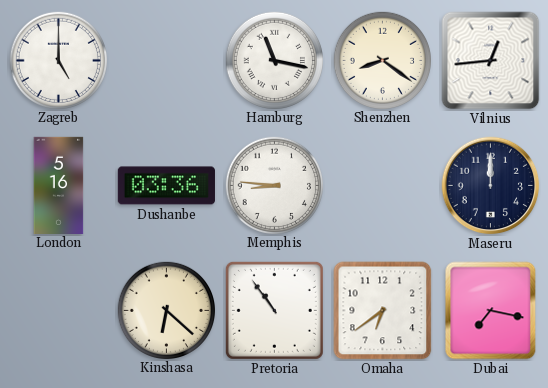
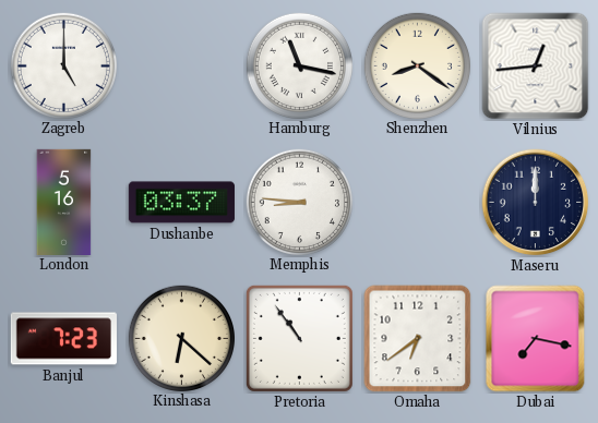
Dushanbe: 03:36 -> 03:37 (181, 203)
Banjul: none -> 7:23 (63, 339)
